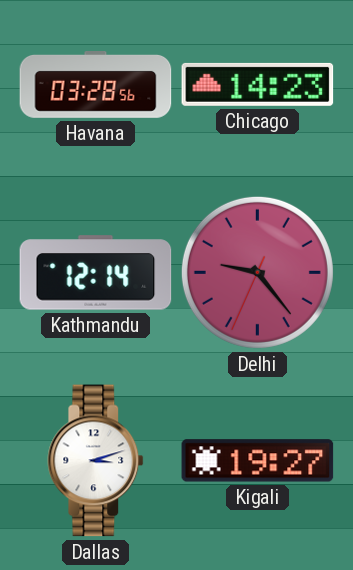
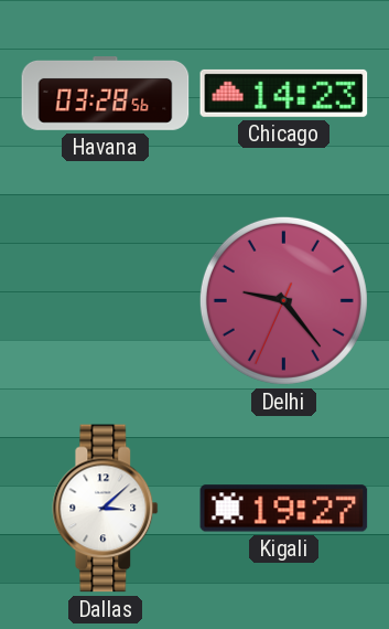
Kathmandu: 12:14 -> none (96, 273)
Dallas: 3:12 -> 3:08 (106, 509)
